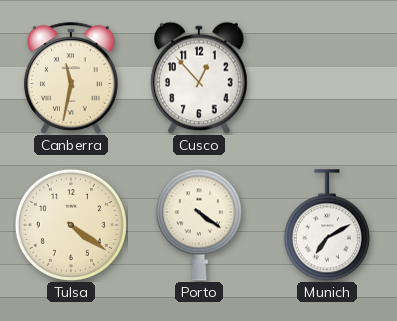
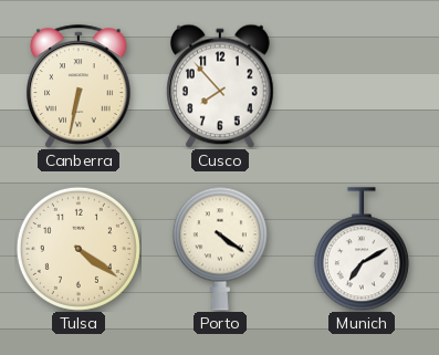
Canberra: 11:32 -> 6:32 (80, 86)
Cusco: 12:53 -> 7:53 (221, 86)
